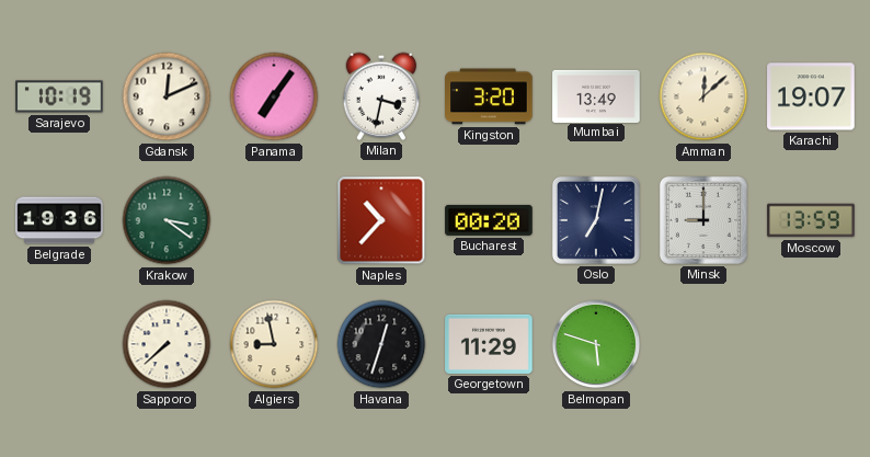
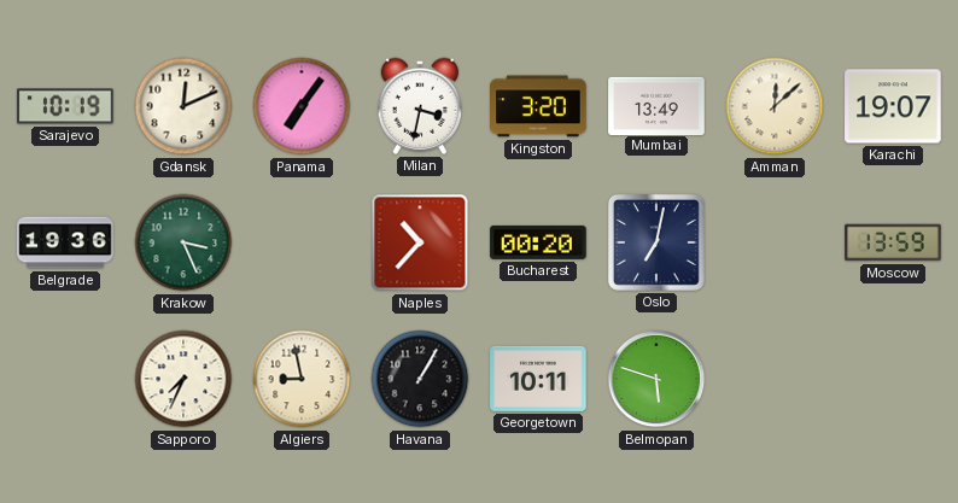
Krakow: 3:21 -> 3:26 (183, 242)
Minsk: 9:00 -> none (703, 220)
Sapporo: 7:38 -> 7:34 (183, 379)
Havana: 12:33 -> 1:05 (420, 379)
Georgetown: 11:29 -> 10:11 (538, 379)
